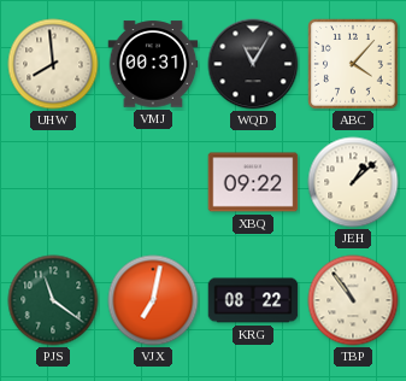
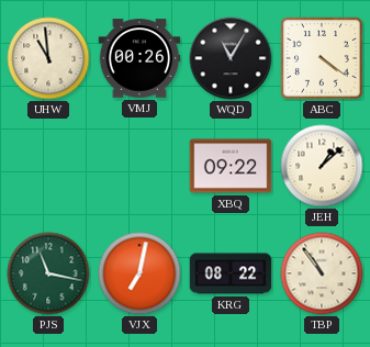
UHW: 7:59 -> 10:59 (48, 58)
VMJ: 00:31 -> 00:26 (139, 58)
ABC: 4:07 -> 4:21 (322, 58)
PJS: 11:21 -> 11:17 (48, 273)
